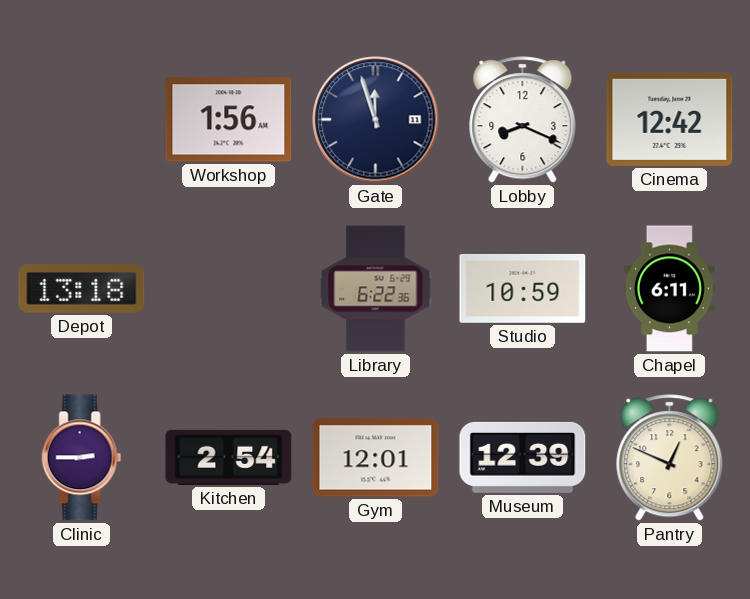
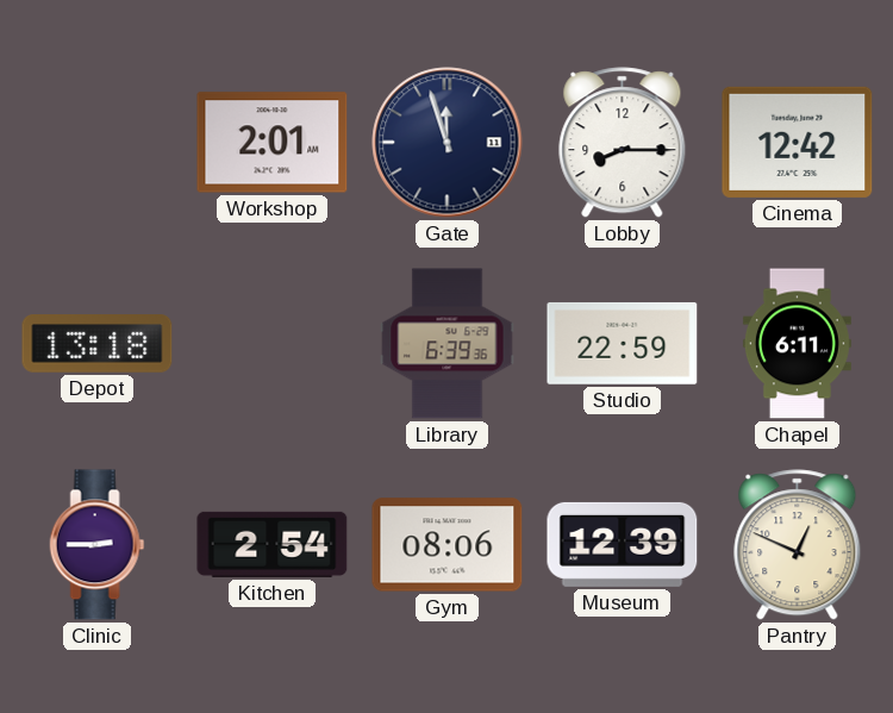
Workshop: 1:56 -> 2:01 (273, 143)
Lobby: 8:19 -> 8:15 (623, 143)
Library: 6:22 -> 6:39 (448, 344)
Studio: 10:59 -> 22:59 (623, 343)
Gym: 12:01 -> 08:06 (448, 545)
